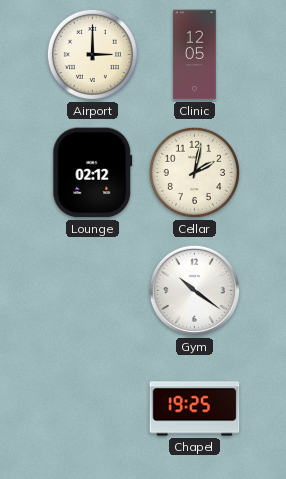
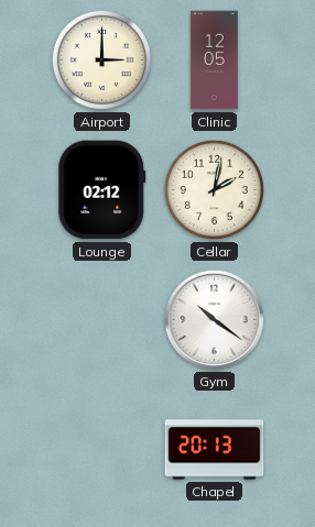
Chapel: 19:25 -> 20:13 (215, 450)
